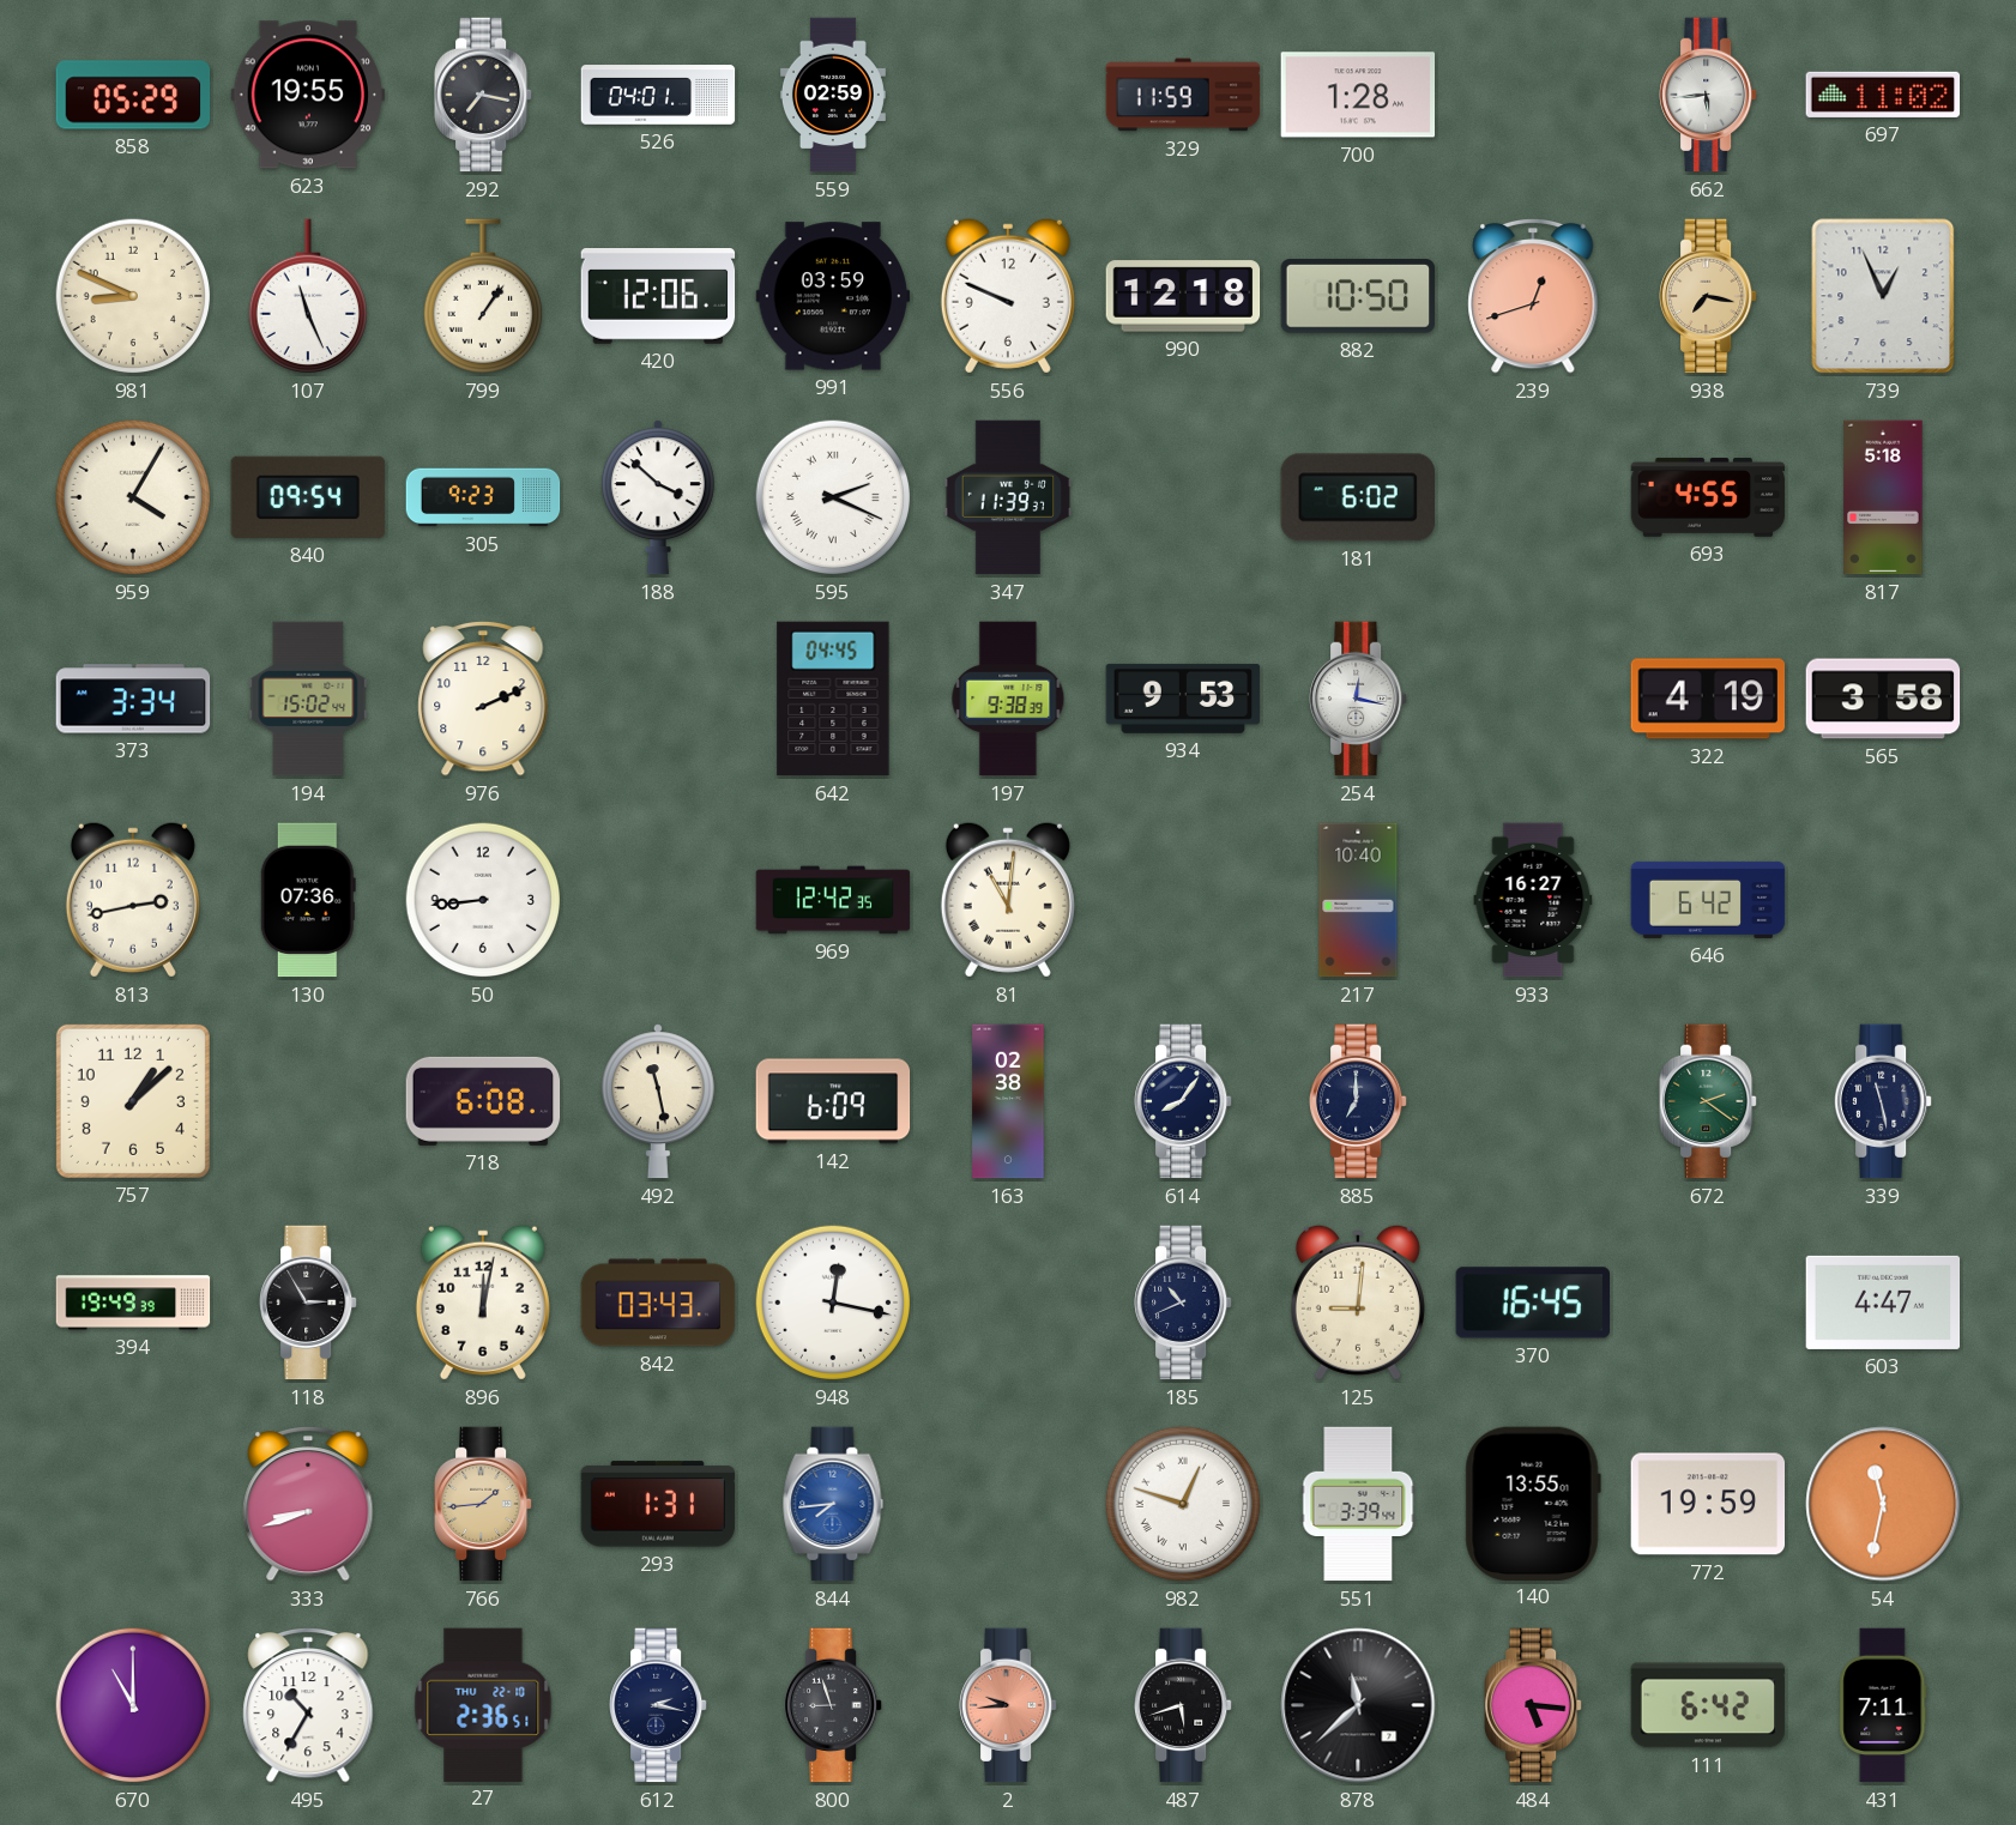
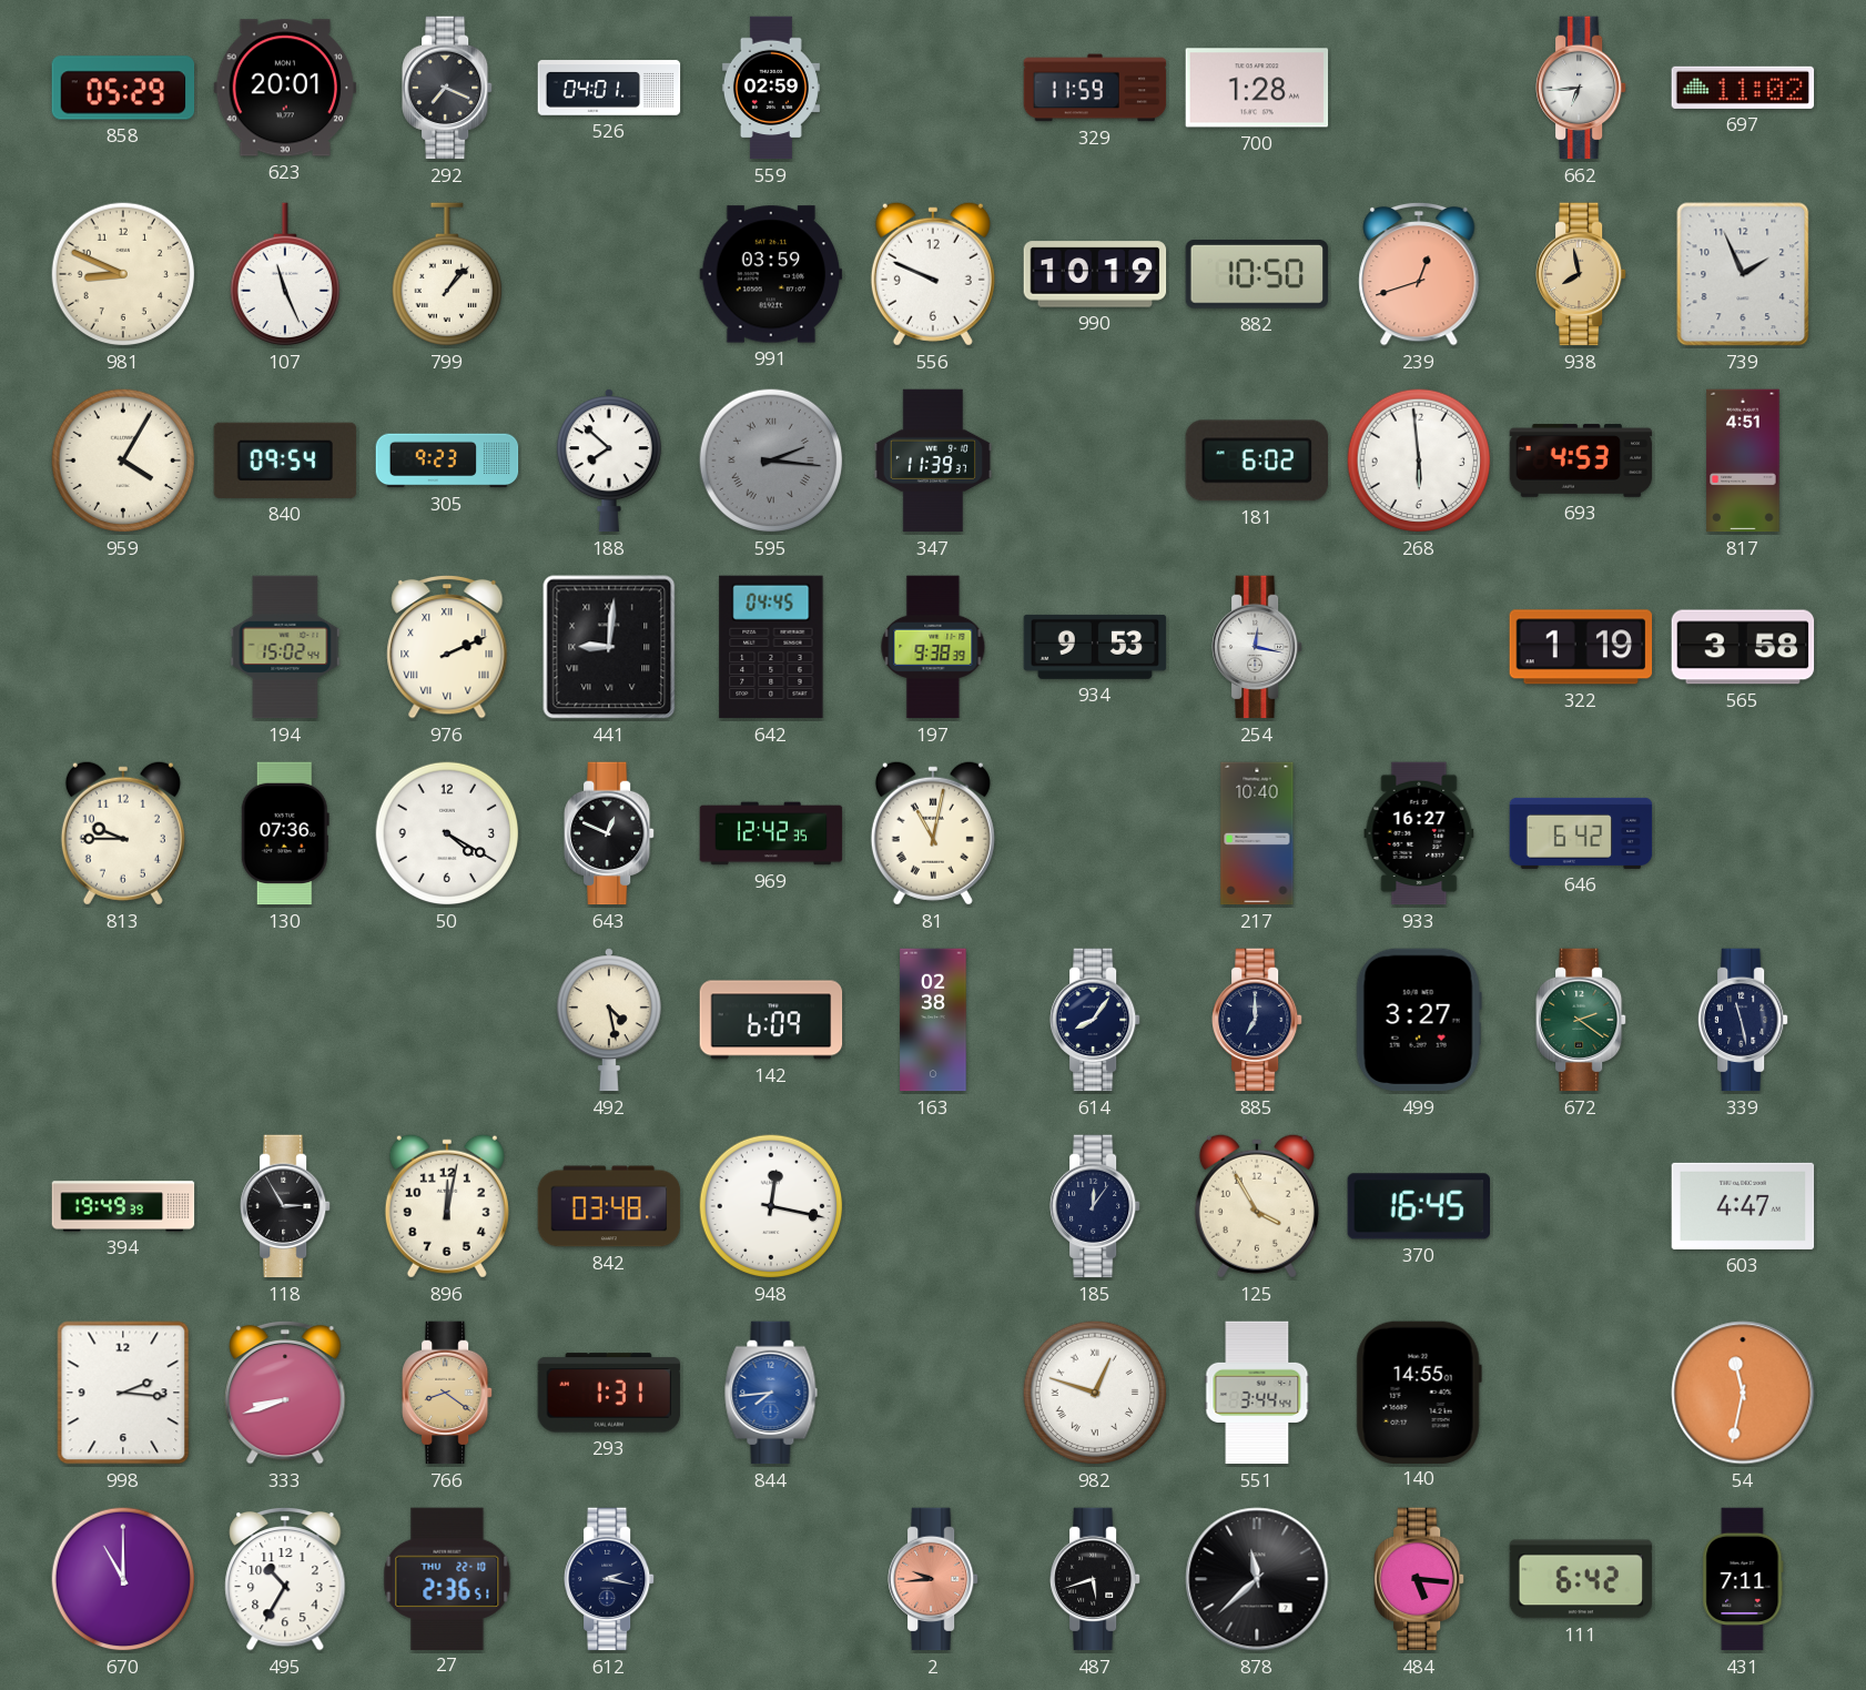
623: 19:55 -> 20:01 (285, 88)
292: 7:17 -> 7:19 (448, 88)
662: 5:44 -> 6:44 (1582, 88)
799: 1:06 -> 1:07 (446, 275)
420: 12:06 -> none (658, 297)
990: 12:18 -> 10:19 (1095, 274)
938: 7:17 -> 7:58 (1582, 274)
739: 12:56 -> 1:56 (1743, 274)
188: 3:52 -> 7:52 (609, 461)
595: 2:19 -> 2:16 (771, 461)
595 dial: white -> grey (771, 461)
268: none -> 5:59 (1419, 461)
693: 4:55 -> 4:53 (1581, 461)
817: 5:18 -> 4:51 (1743, 461)
373: 3:34 -> none (133, 699)
976 numerals: Arabic -> Roman (447, 647)
441: none -> 9:01 (609, 647)
322: 4:19 -> 1:19 (1581, 647)
813: 2:43 -> 9:45 (123, 833)
50: 8:44 -> 4:20 (447, 833)
643: none -> 12:49 (610, 833)
81: 11:01 -> 11:02 (933, 833)
757: 1:08 -> none (133, 1101)
718: 6:08 -> none (483, 1101)
492: 11:28 -> 4:28 (609, 1020)
499: none -> 3:27 (1419, 1020)
842: 03:43 -> 03:48 (609, 1206)
185: 10:41 -> 12:06 (1096, 1206)
125: 9:01 -> 3:55 (1257, 1206)
998: none -> 2:16 (123, 1393)
766: 1:44 -> 8:21 (448, 1393)
551: 3:39 -> 3:44 (1257, 1393)
140: 13:55 -> 14:55 (1419, 1392)
772: 19:59 -> none (1708, 1504)
800: 8:57 -> none (834, 1705)
